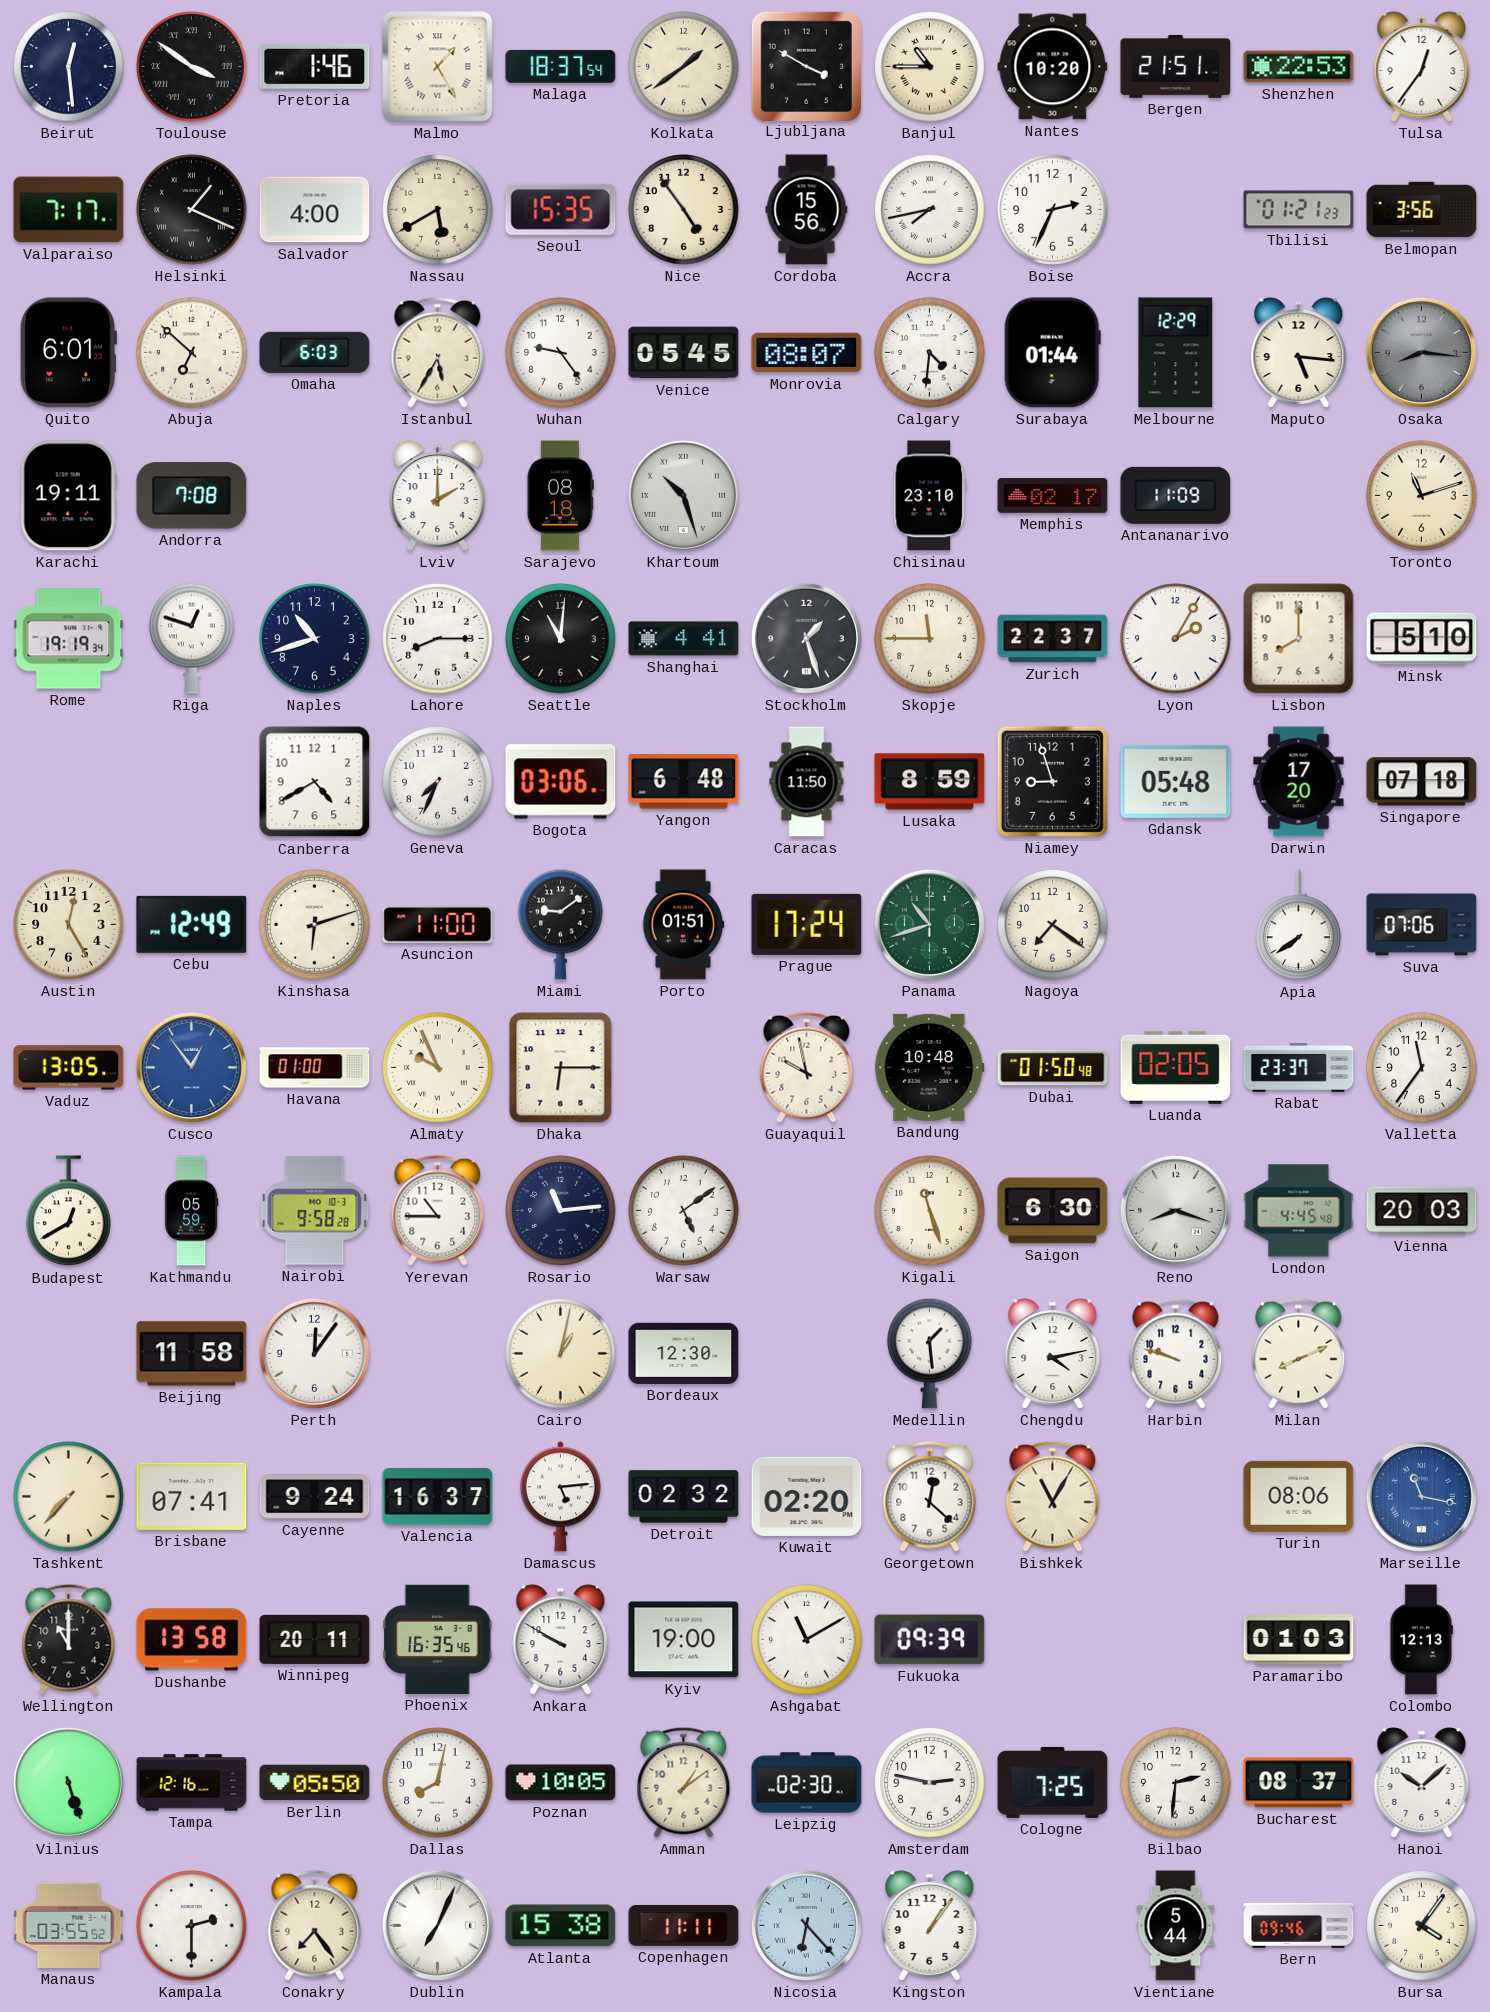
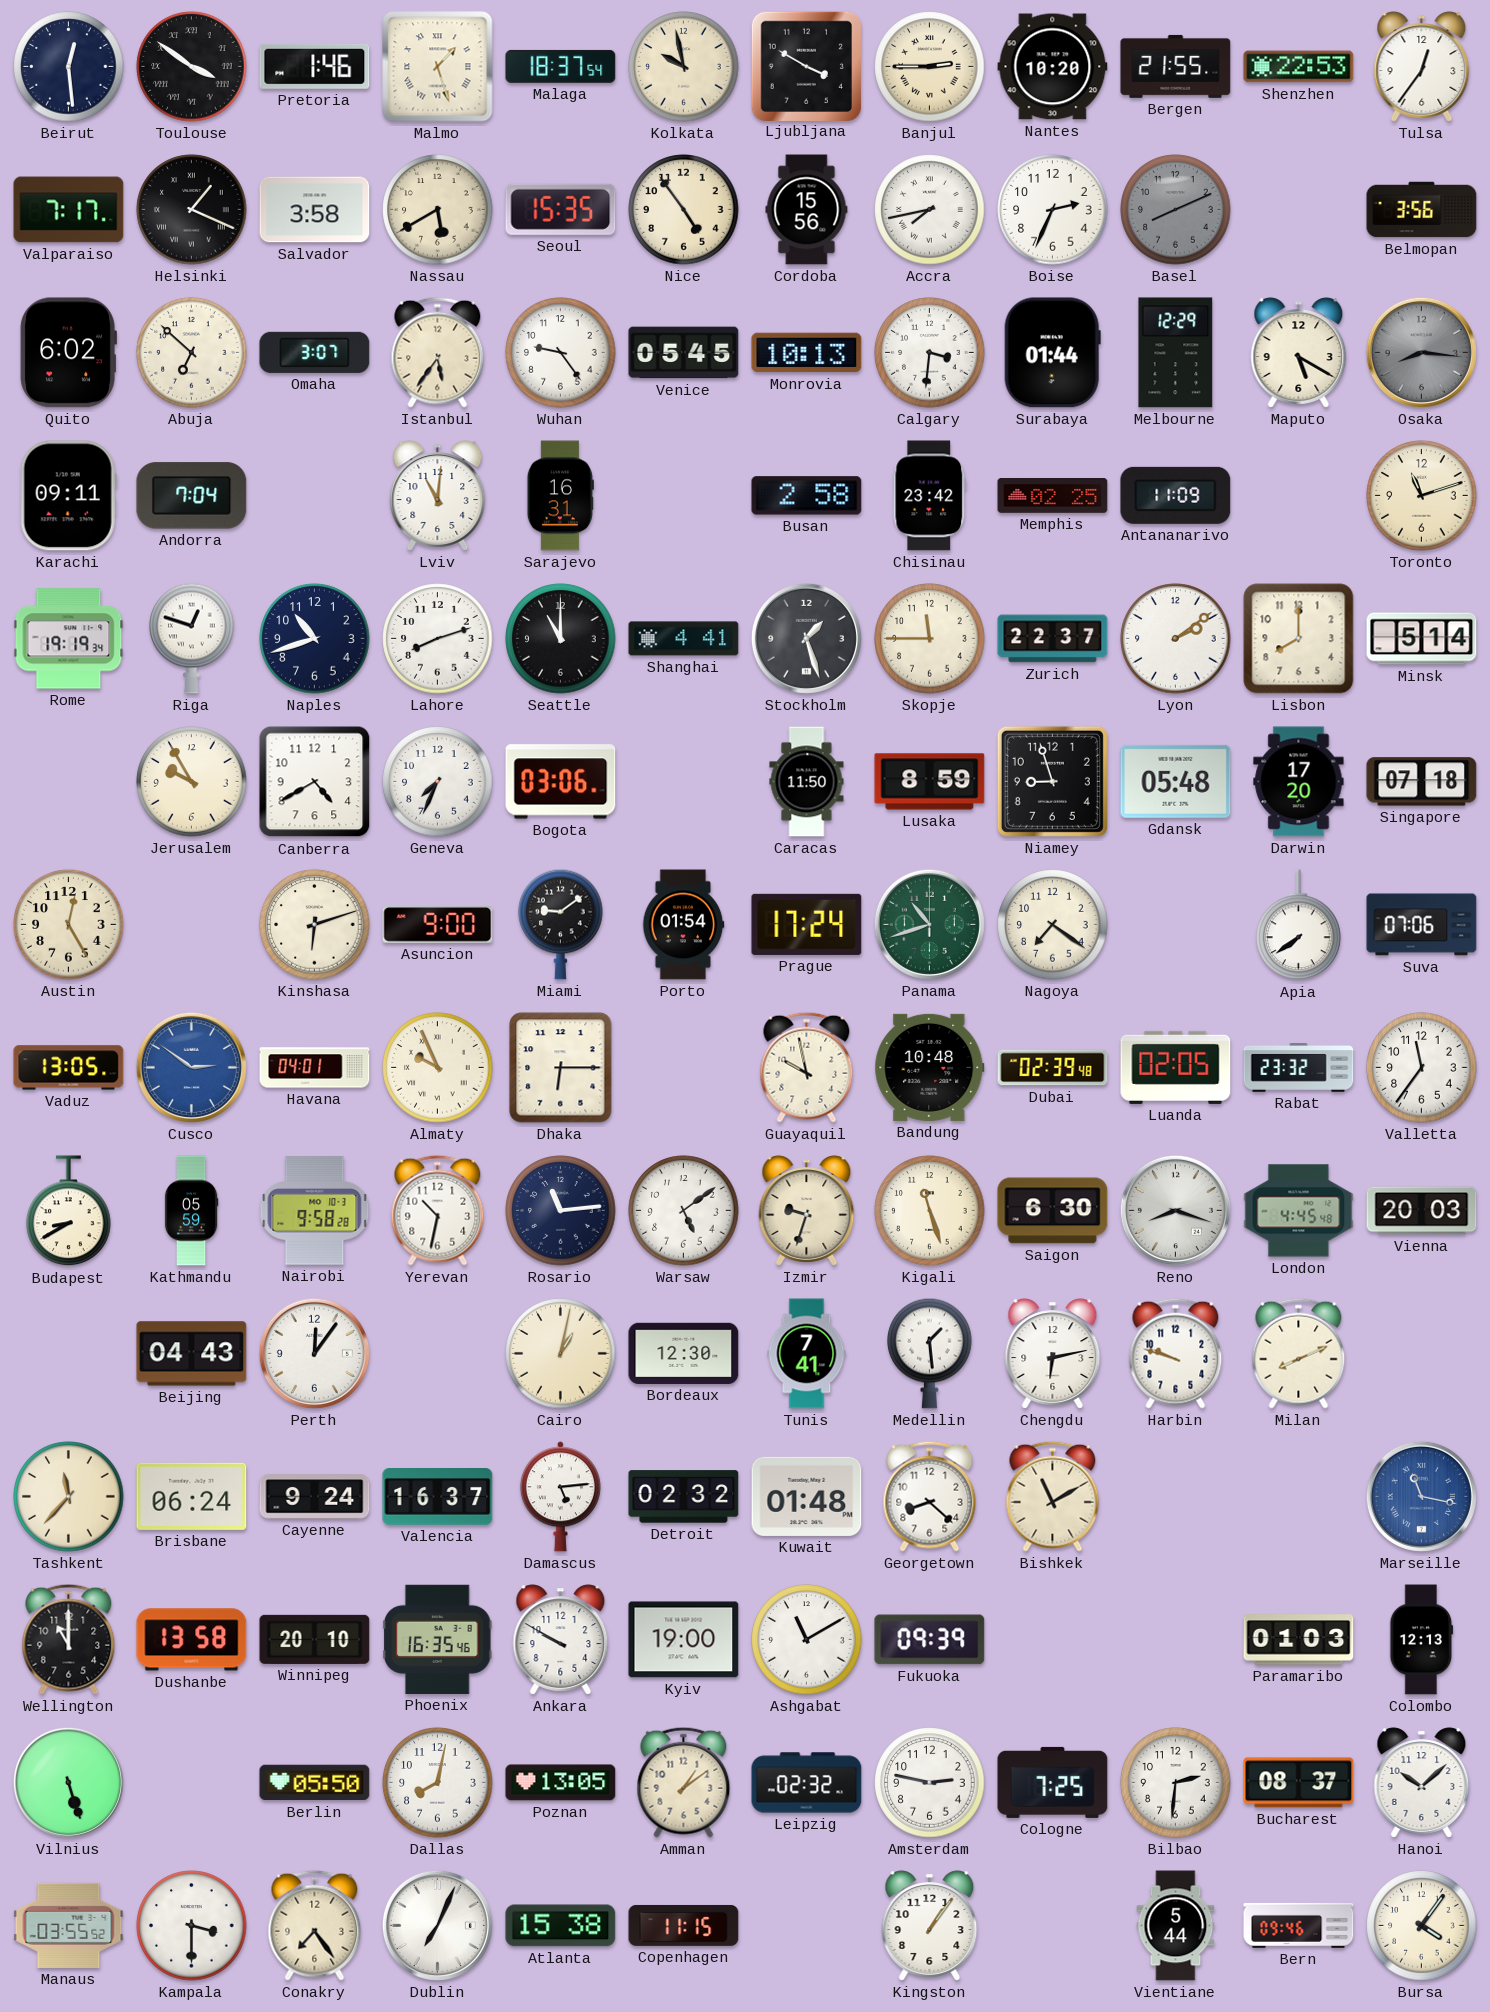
Malmo: 1:25 -> 1:27 (438, 67)
Kolkata: 1:39 -> 9:58 (684, 67)
Banjul: 10:45 -> 2:45 (930, 67)
Bergen: 21:51 -> 21:55 (1176, 66)
Salvador: 4:00 -> 3:58 (315, 210)
Basel: none -> 8:11 (1176, 210)
Tbilisi: 01:21 -> none (1299, 210)
Quito: 6:01 -> 6:02 (68, 353)
Omaha: 6:03 -> 3:07 (315, 352)
Istanbul: 5:35 -> 5:36 (438, 352)
Monrovia: 08:07 -> 10:13 (807, 353)
Calgary: 4:31 -> 3:31 (930, 353)
Maputo: 5:16 -> 5:20 (1299, 353)
Karachi: 19:11 -> 09:11 (68, 496)
Andorra: 7:08 -> 7:04 (192, 496)
Lviv: 2:00 -> 11:01 (438, 496)
Sarajevo: 08:18 -> 16:31 (560, 496)
Khartoum: 10:27 -> none (683, 495)
Busan: none -> 2:58 (807, 496)
Chisinau: 23:10 -> 23:42 (930, 496)
Memphis: 02:17 -> 02:25 (1053, 496)
Lahore: 8:15 -> 8:12 (438, 639)
Seattle: 11:01 -> 11:00 (561, 639)
Lyon: 2:05 -> 2:09 (1176, 639)
Minsk: 5:10 -> 5:14 (1422, 639)
Jerusalem: none -> 9:55 (192, 782)
Yangon: 6:48 -> none (684, 782)
Cebu: 12:49 -> none (192, 924)
Asuncion: 11:00 -> 9:00 (438, 925)
Porto: 01:51 -> 01:54 (683, 925)
Cusco: 12:54 -> 2:51 (191, 1067)
Havana: 01:00 -> 04:01 (315, 1068)
Dubai: 01:50 -> 02:39 (1053, 1068)
Rabat: 23:37 -> 23:32 (1299, 1068)
Budapest: 12:40 -> 8:40 (69, 1211)
Yerevan: 10:45 -> 10:32 (438, 1210)
Izmir: none -> 9:33 (807, 1211)
Beijing: 11:58 -> 04:43 (192, 1354)
Tunis: none -> 7:41 (807, 1354)
Chengdu: 4:13 -> 6:13 (1053, 1354)
Tashkent: 7:37 -> 11:37 (69, 1497)
Brisbane: 07:41 -> 06:24 (192, 1496)
Kuwait: 02:20 -> 01:48 (807, 1496)
Georgetown: 12:22 -> 8:22 (930, 1496)
Bishkek: 11:05 -> 11:10 (1053, 1496)
Turin: 08:06 -> none (1299, 1496)
Winnipeg: 20:11 -> 20:10 (315, 1639)
Tampa: 12:16 -> none (192, 1783)
Poznan: 10:05 -> 13:05 (561, 1783)
Leipzig: 02:30 -> 02:32 (807, 1783)
Kampala: 2:30 -> 3:30 (192, 1926)
Copenhagen: 11:11 -> 11:15 (684, 1925)
Nicosia: 6:23 -> none (806, 1925)
